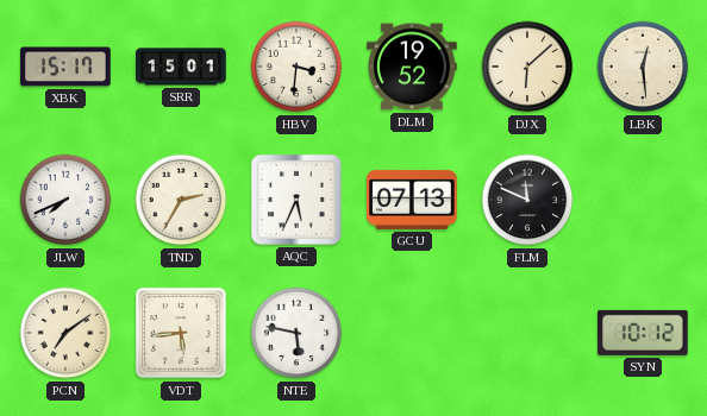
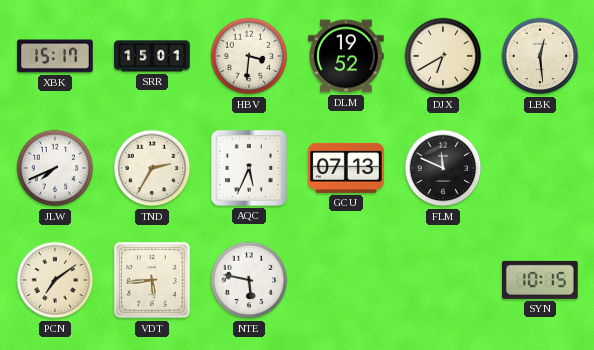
DJX: 6:08 -> 6:40 (443, 56)
SYN: 10:12 -> 10:15 (541, 280)
